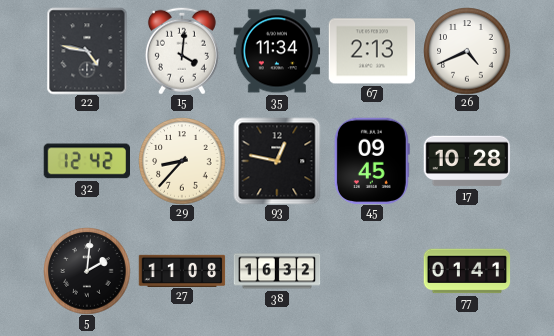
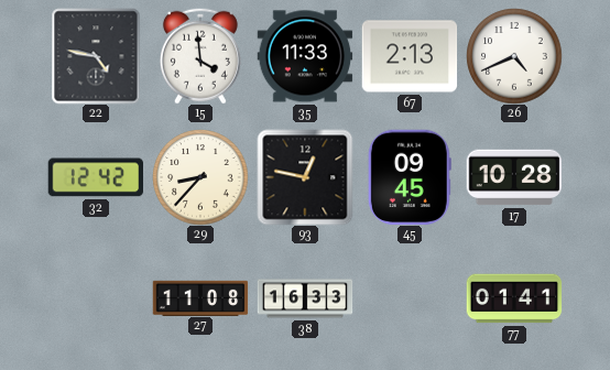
15: 4:01 -> 3:59 (200, 56)
35: 11:34 -> 11:33 (305, 56)
5: 2:01 -> none (87, 271)
38: 16:32 -> 16:33 (305, 298)
